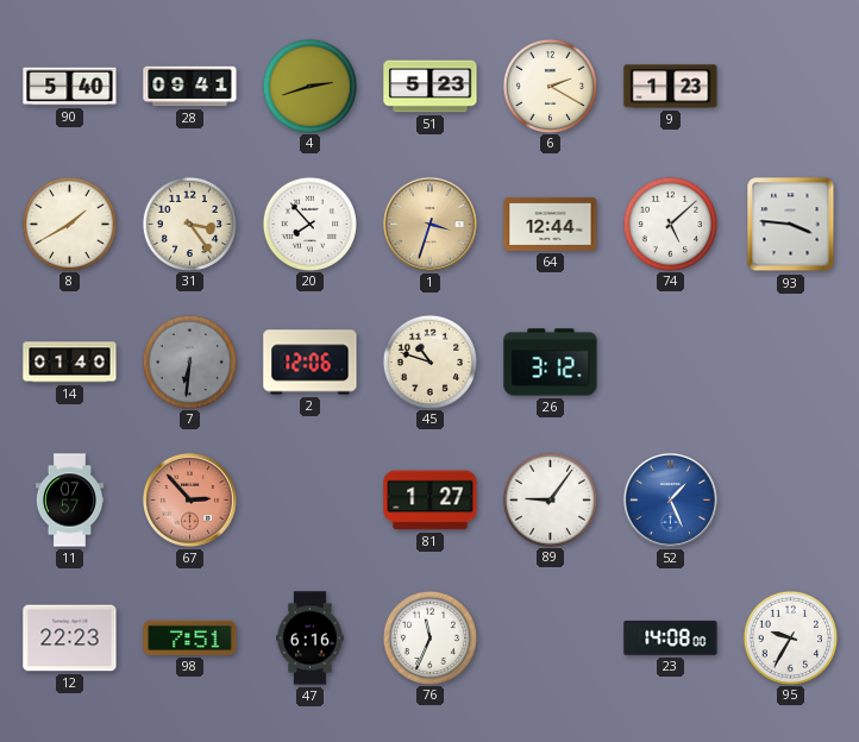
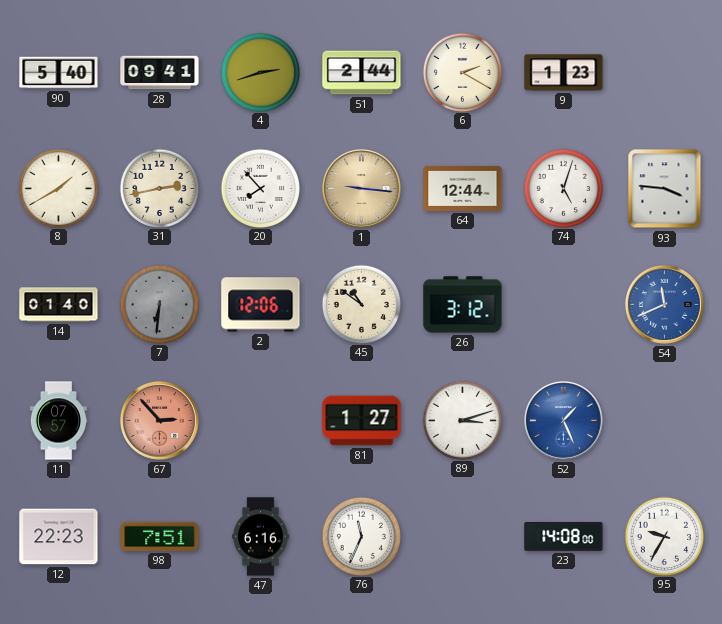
51: 5:23 -> 2:44 (362, 73)
31: 3:24 -> 2:43 (159, 188)
1: 3:33 -> 9:16 (361, 188)
74: 5:08 -> 5:03 (563, 188)
45: 10:48 -> 10:51 (361, 304)
54: none -> 11:41 (664, 304)
89: 9:06 -> 3:12 (462, 420)
